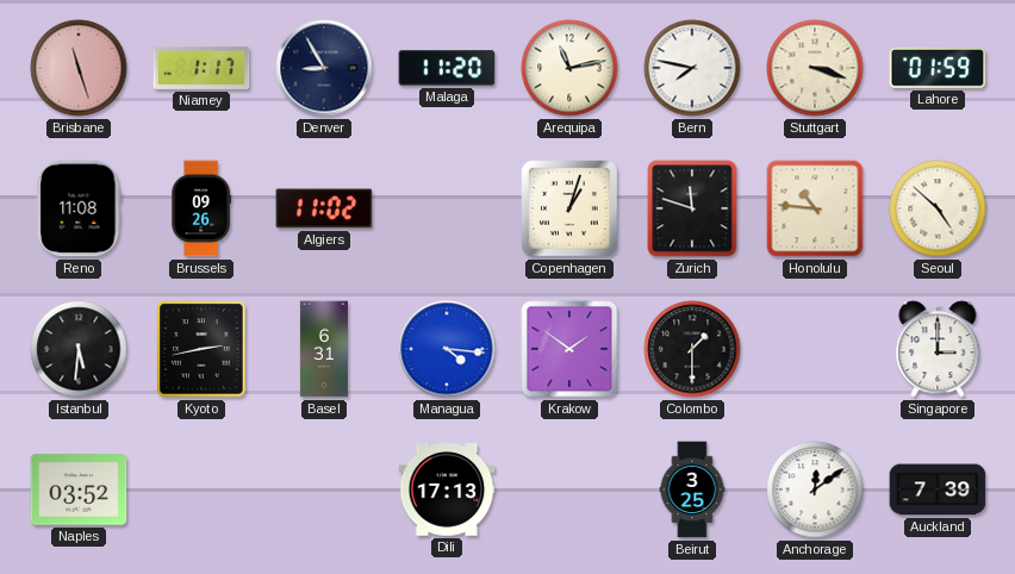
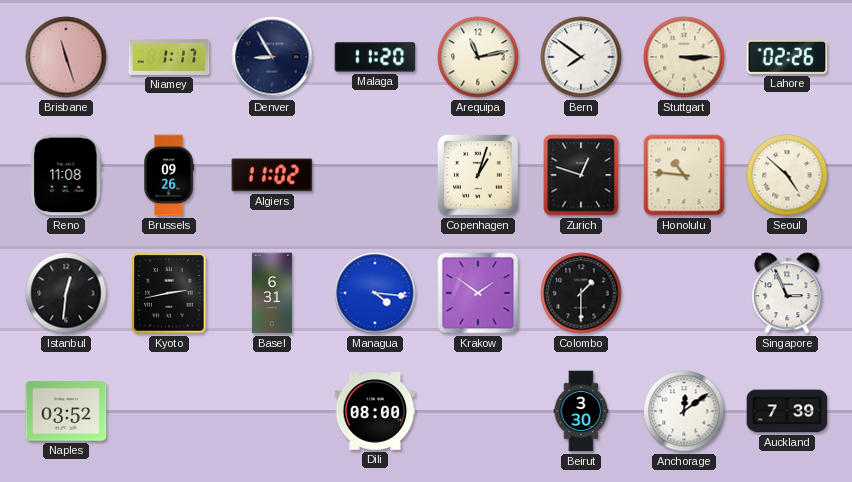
Bern: 7:47 -> 7:51 (581, 57)
Stuttgart: 3:18 -> 3:15 (684, 57)
Lahore: 01:59 -> 02:26 (787, 57)
Zurich: 11:48 -> 12:48 (581, 175)
Istanbul: 5:31 -> 12:31 (66, 293)
Singapore: 3:00 -> 2:56 (787, 293)
Dili: 17:13 -> 08:00 (375, 411)
Beirut: 3:25 -> 3:30 (581, 411)
